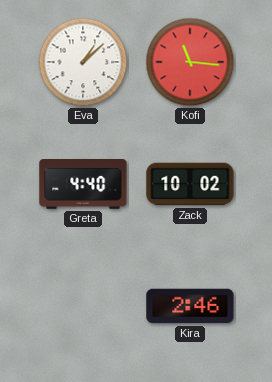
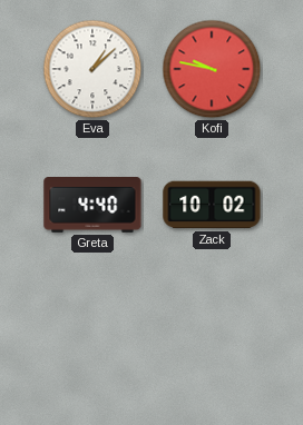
Kofi: 11:16 -> 9:47 (212, 69)
Kira: 2:46 -> none (190, 306)
